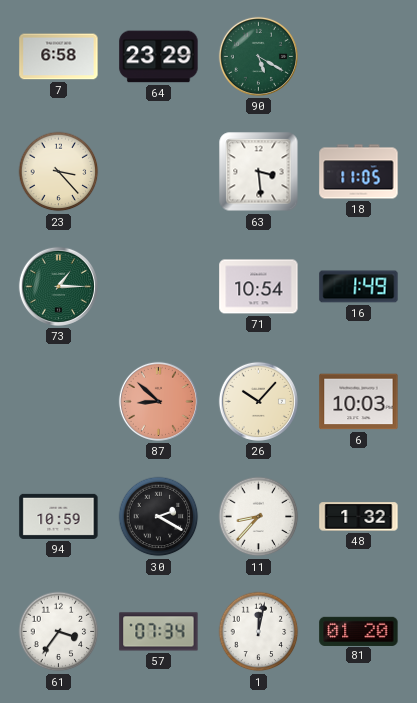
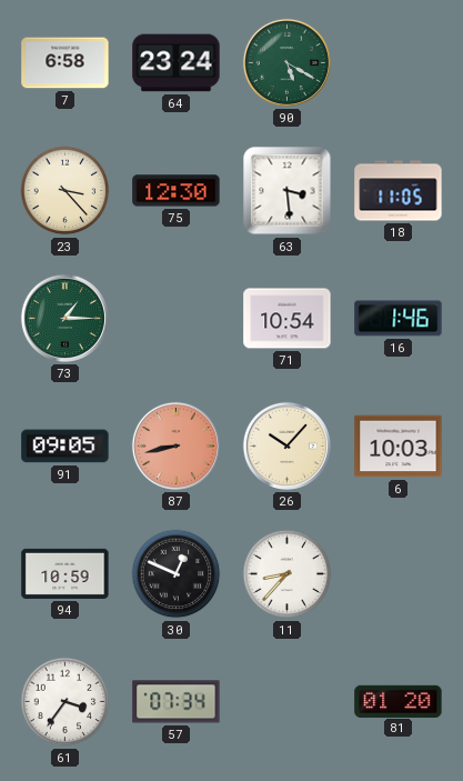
64: 23:29 -> 23:24 (177, 63)
75: none -> 12:30 (177, 191)
16: 1:49 -> 1:46 (399, 319)
91: none -> 09:05 (66, 447)
87: 8:52 -> 8:43 (175, 445)
30: 2:20 -> 12:49 (177, 574)
48: 1:32 -> none (359, 517)
1: 12:02 -> none (259, 632)
